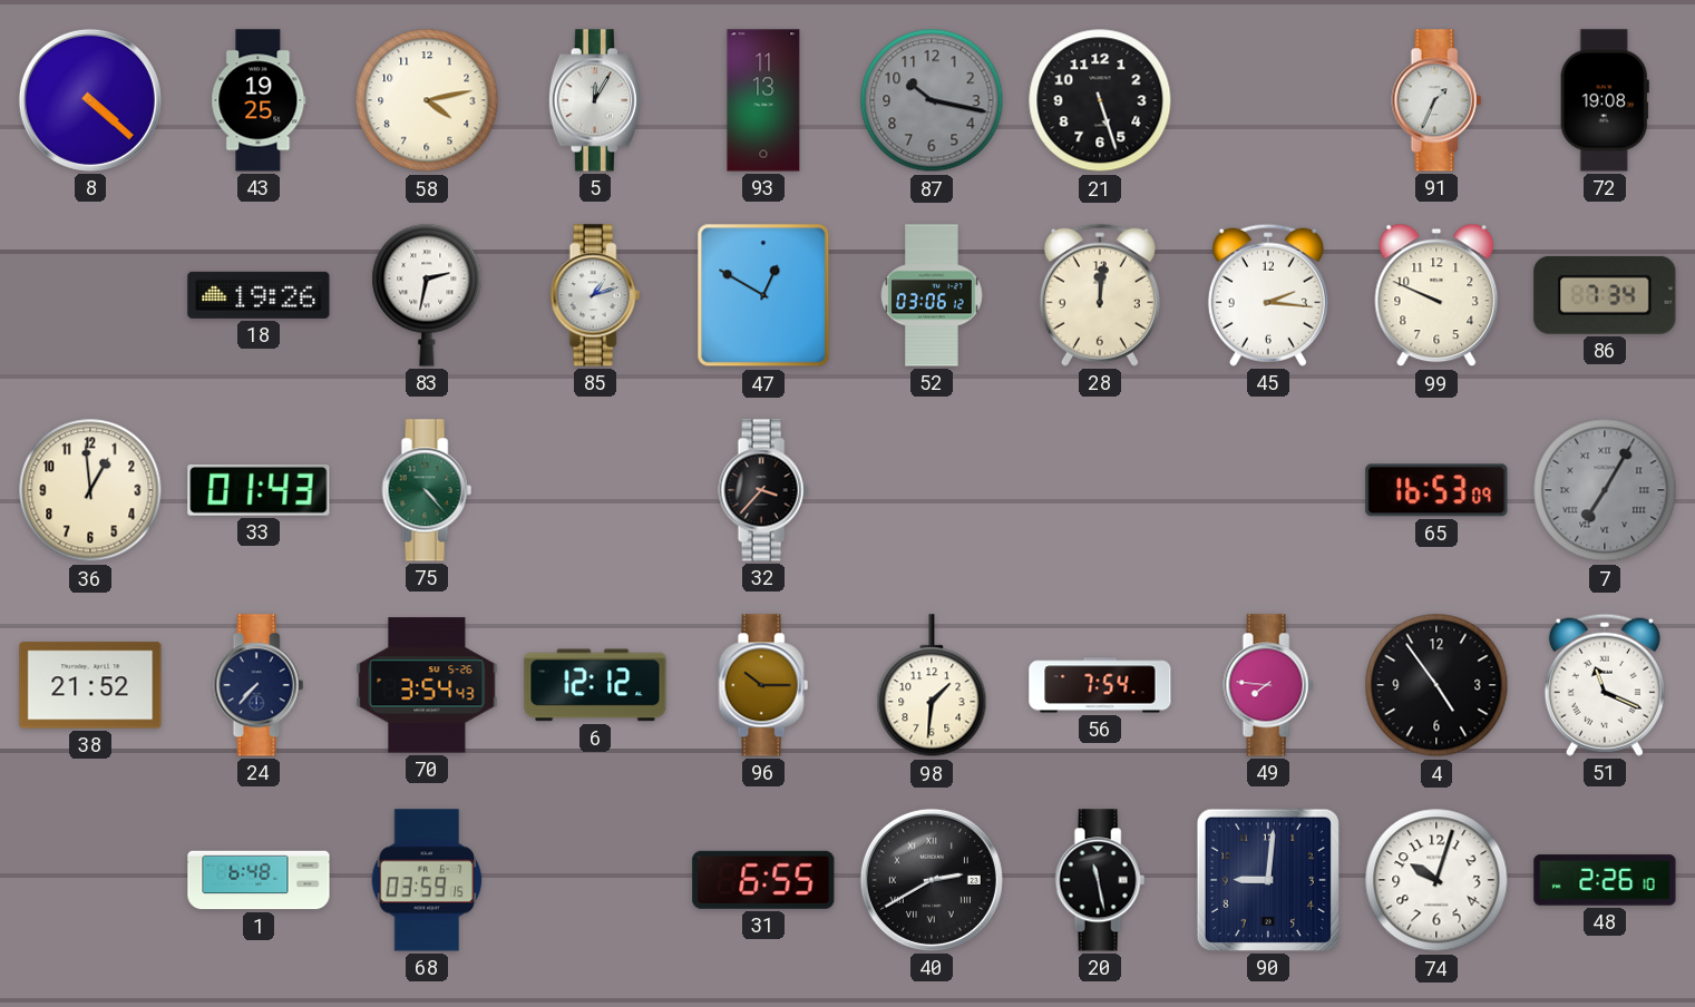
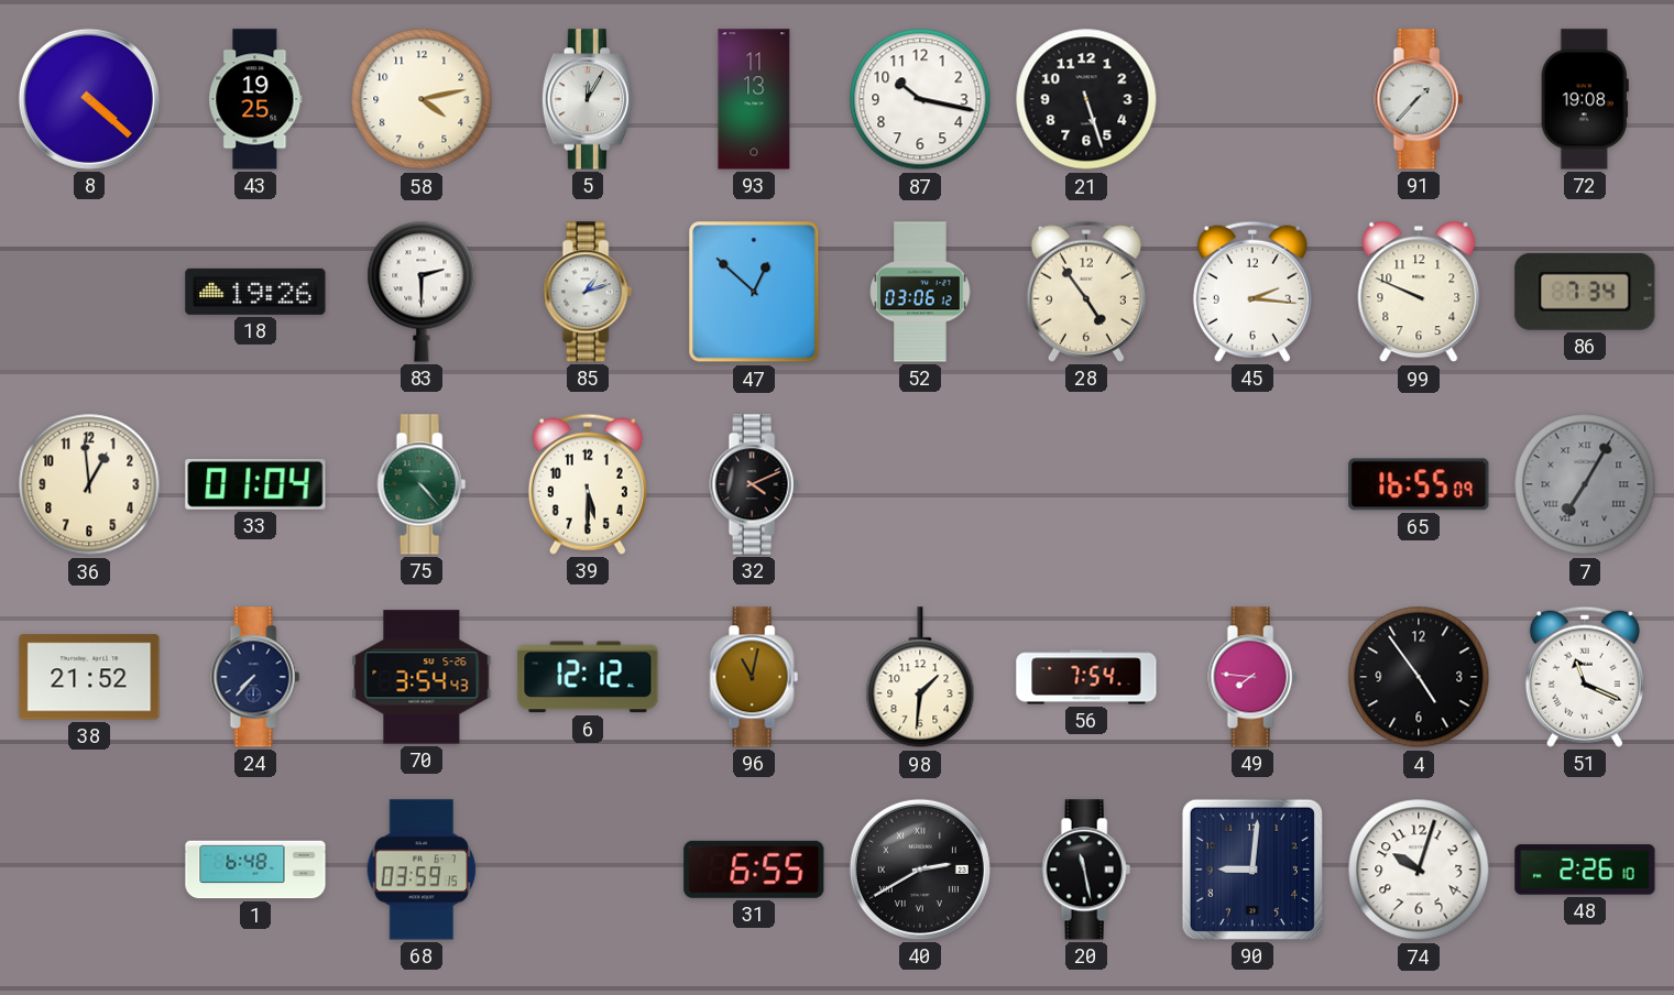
87 dial: grey -> white (920, 99)
91: 1:34 -> 1:37 (1419, 99)
83: 2:32 -> 2:30 (422, 292)
47: 12:50 -> 12:52 (754, 292)
28: 12:01 -> 4:54 (1086, 292)
33: 01:43 -> 01:04 (255, 484)
39: none -> 5:30 (588, 484)
32: 3:37 -> 4:11 (754, 484)
65: 16:53 -> 16:55 (1419, 484)
96: 10:15 -> 11:02 (754, 677)
